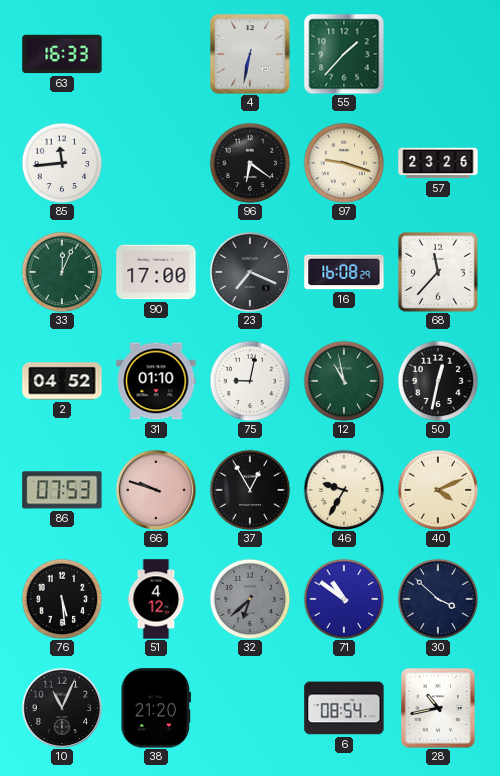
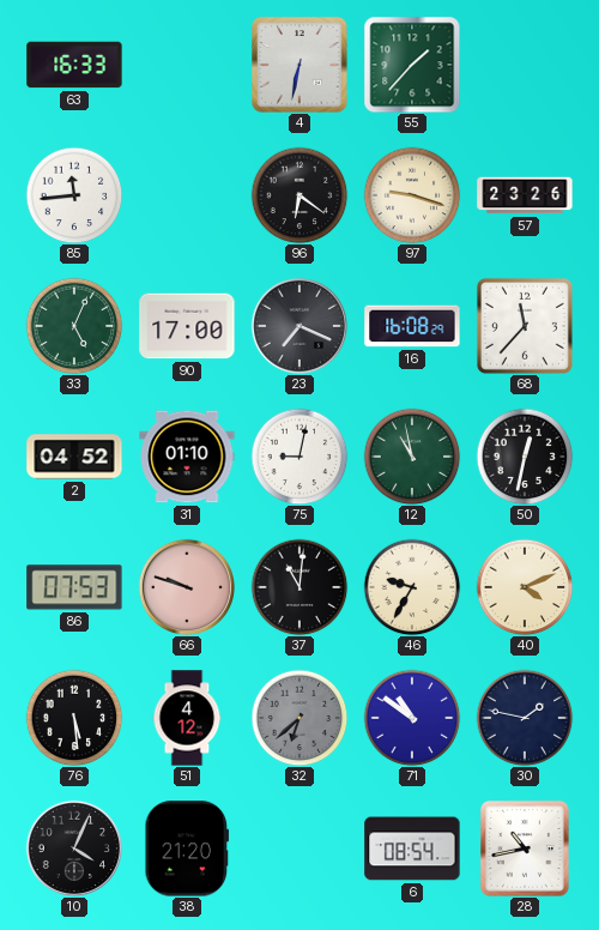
33: 12:04 -> 5:04 (74, 326)
37: 12:55 -> 11:01 (299, 587)
30: 3:52 -> 1:47 (525, 718)
10: 11:04 -> 4:04 (73, 847)
